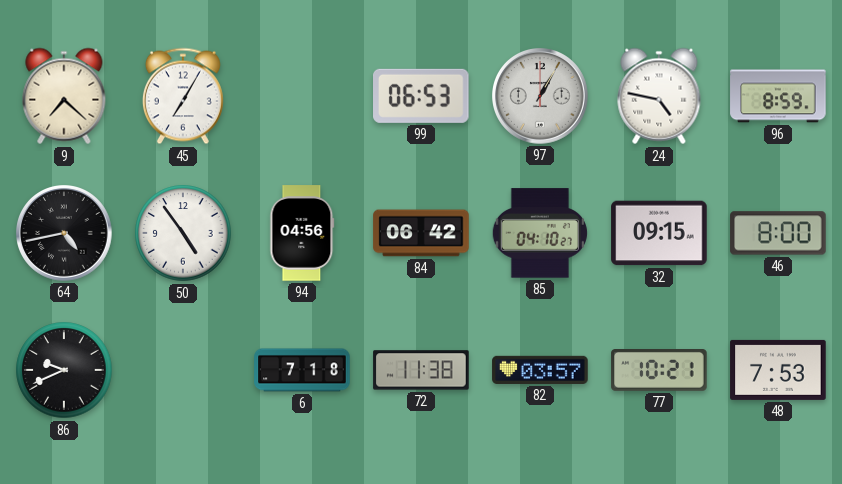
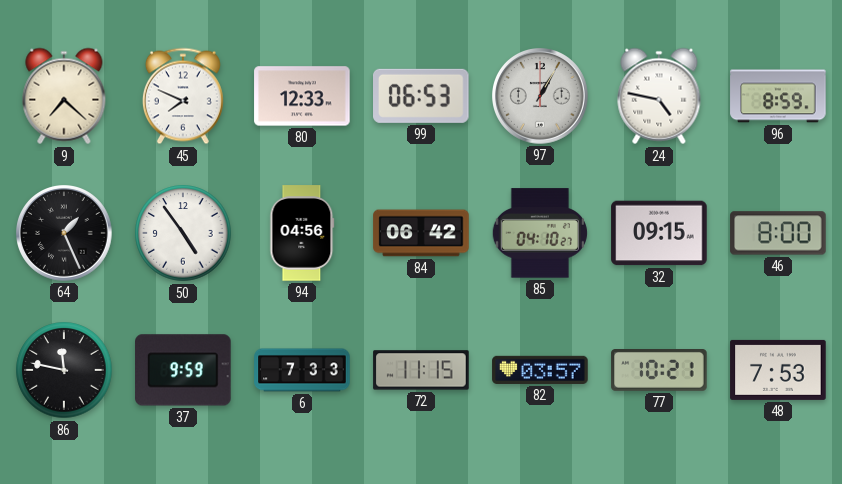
45: 7:05 -> 7:49 (183, 96)
80: none -> 12:33 (302, 96)
64: 4:43 -> 1:26 (64, 233)
86: 9:41 -> 11:47 (64, 370)
37: none -> 9:59 (183, 370)
6: 7:18 -> 7:33 (302, 370)
72: 11:38 -> 11:15 (421, 370)
